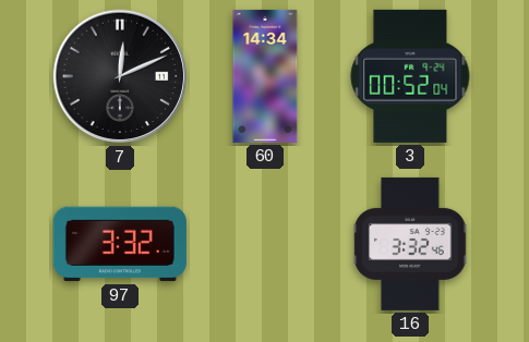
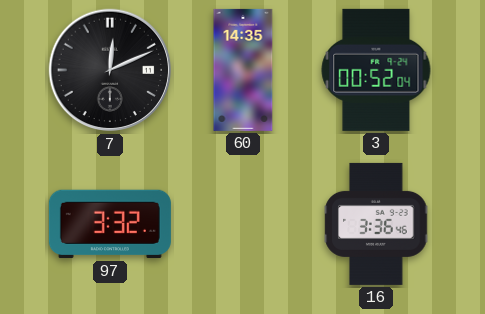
60: 14:34 -> 14:35 (243, 70)
16: 3:32 -> 3:36 (376, 224)
